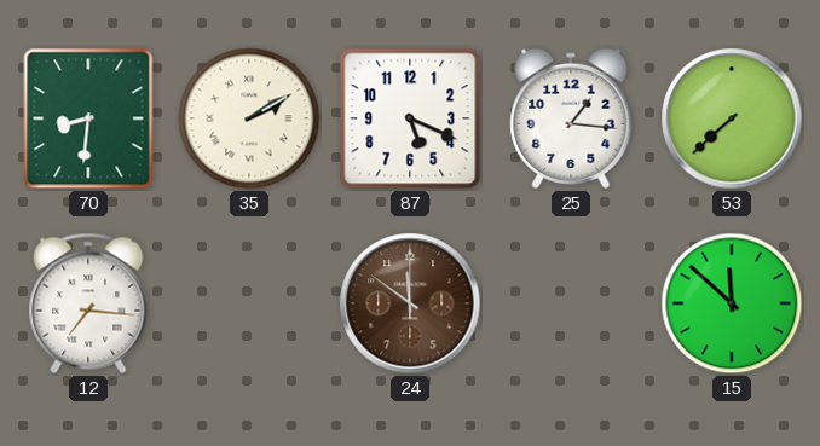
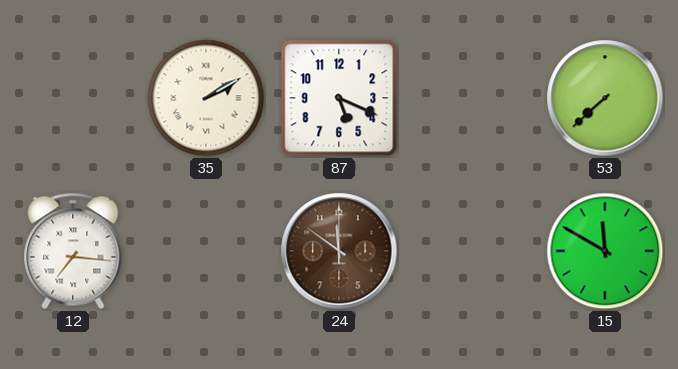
70: 8:31 -> none (88, 118)
25: 1:16 -> none (571, 118)
15: 11:52 -> 11:50 (605, 251)
